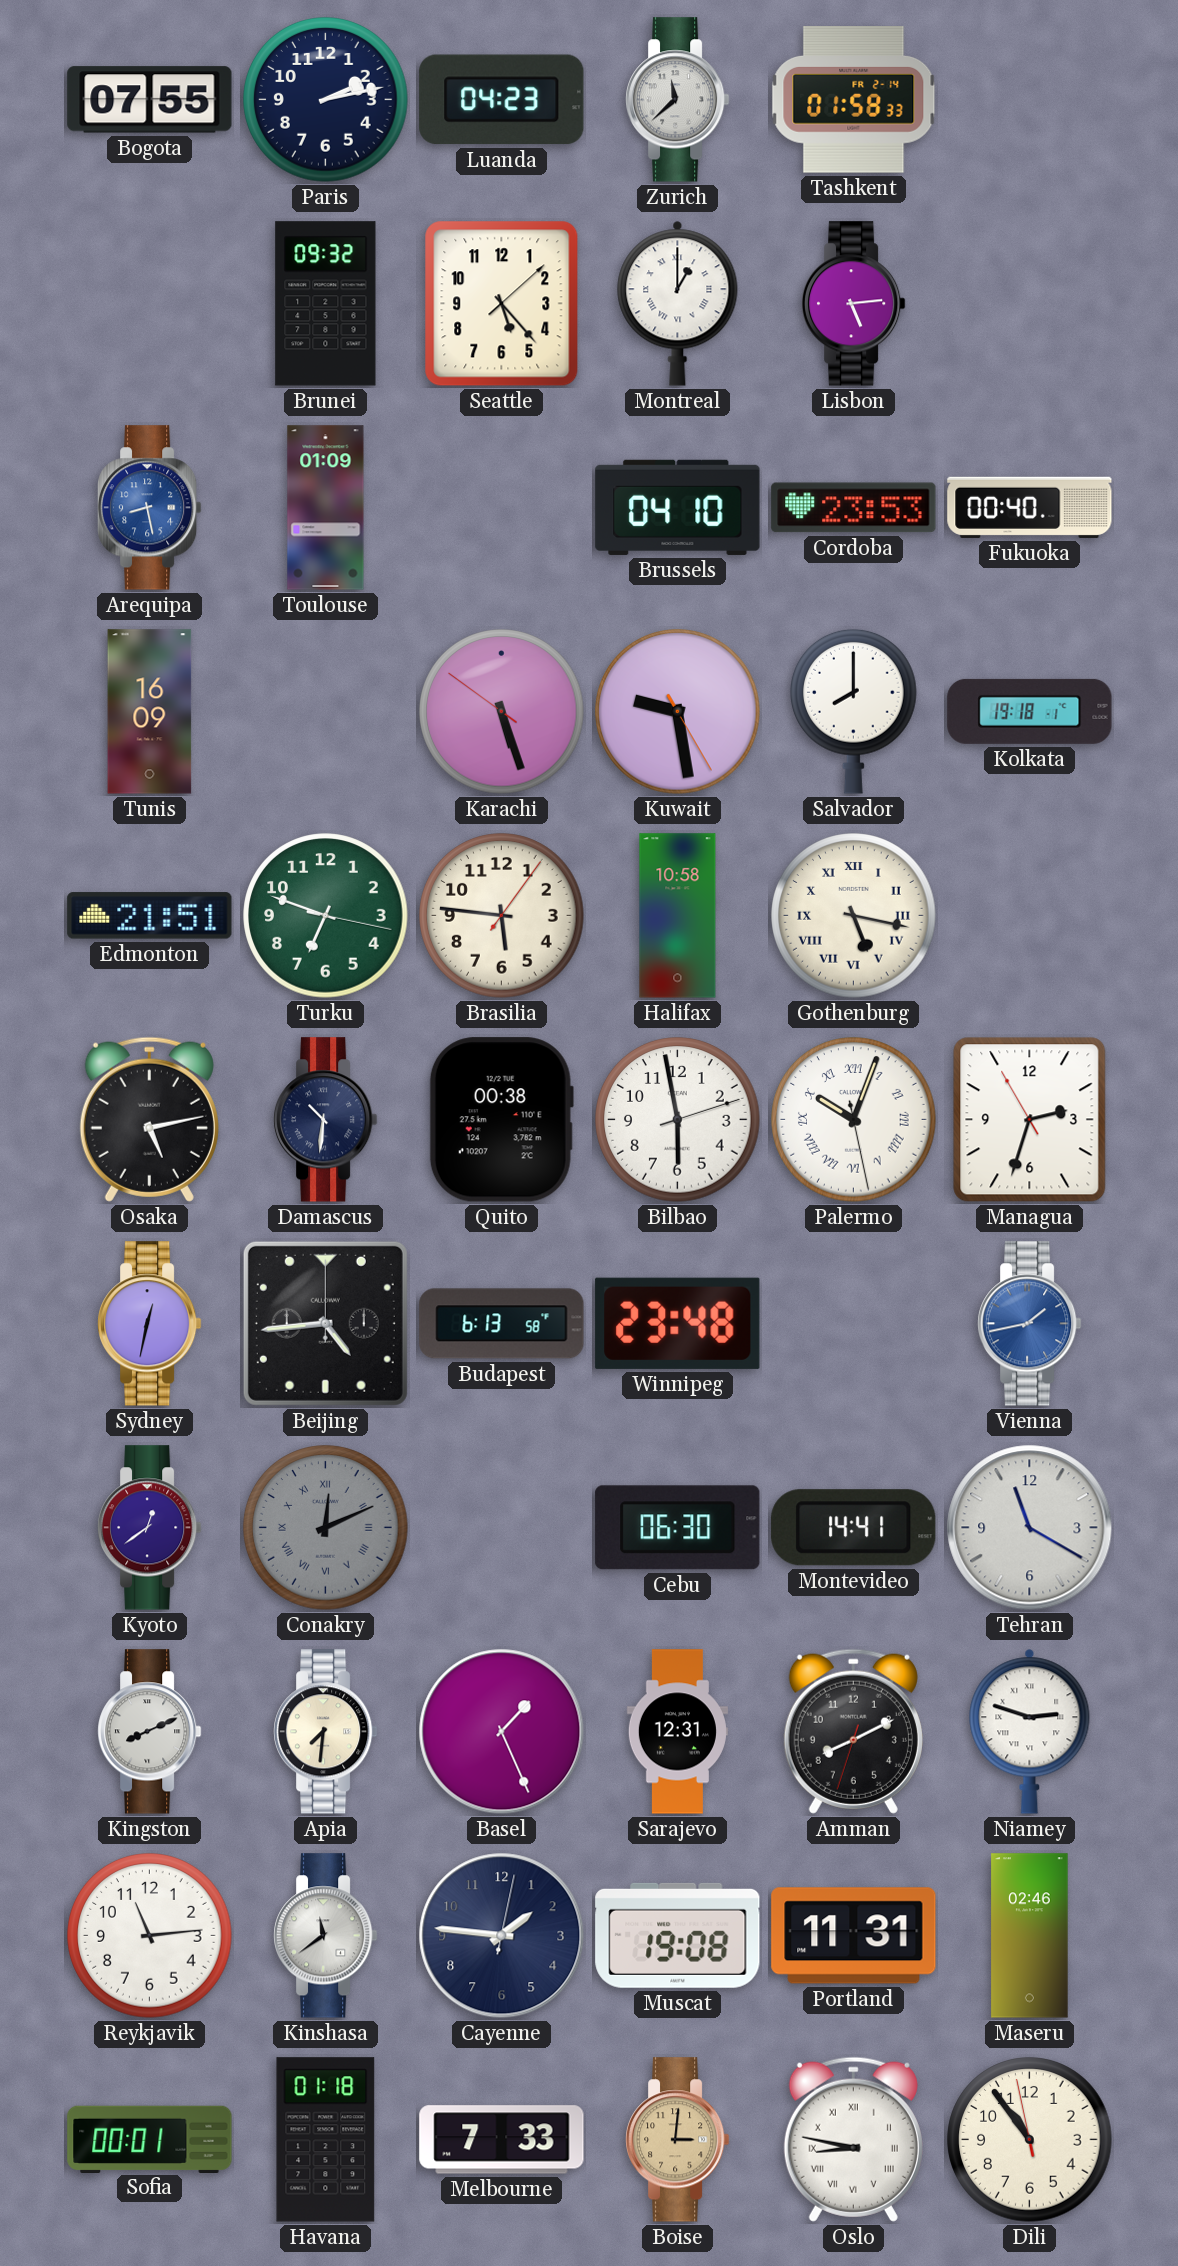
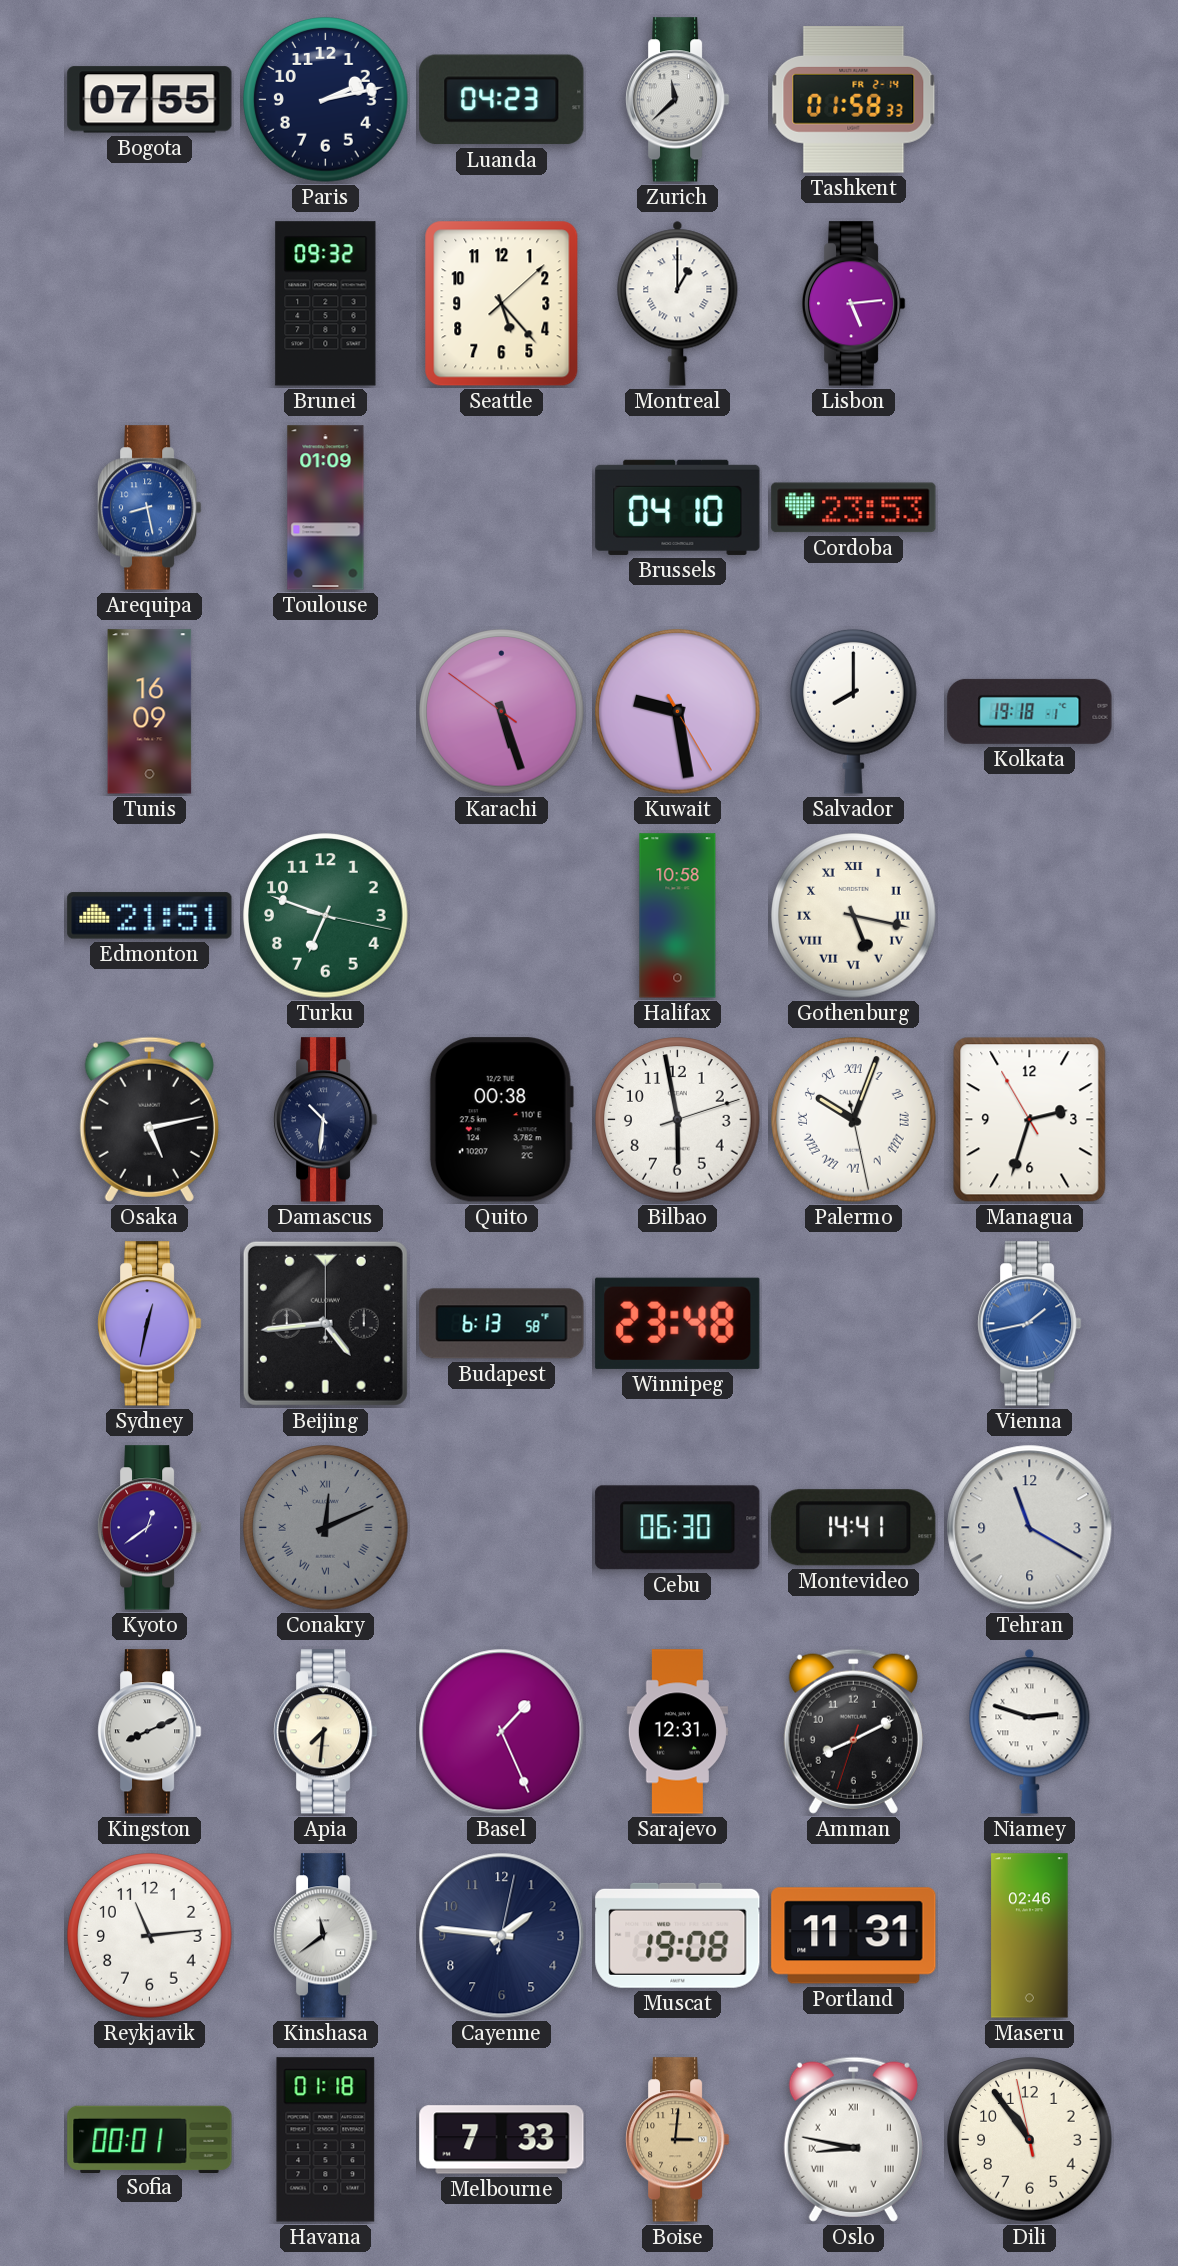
Fukuoka: 00:40 -> none (1030, 507)
Brasilia: 5:46 -> none (502, 916)
